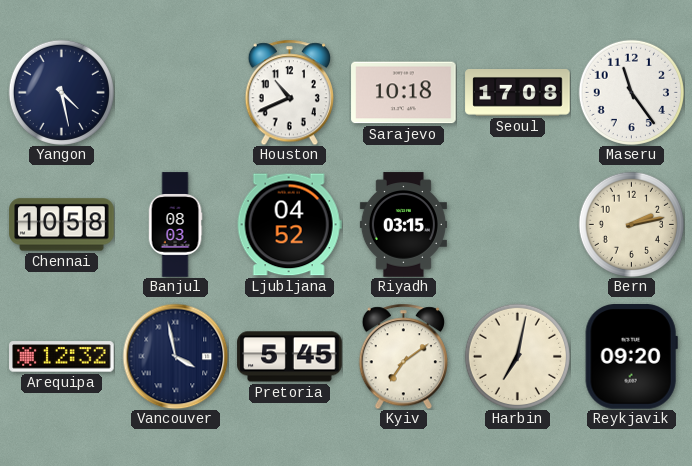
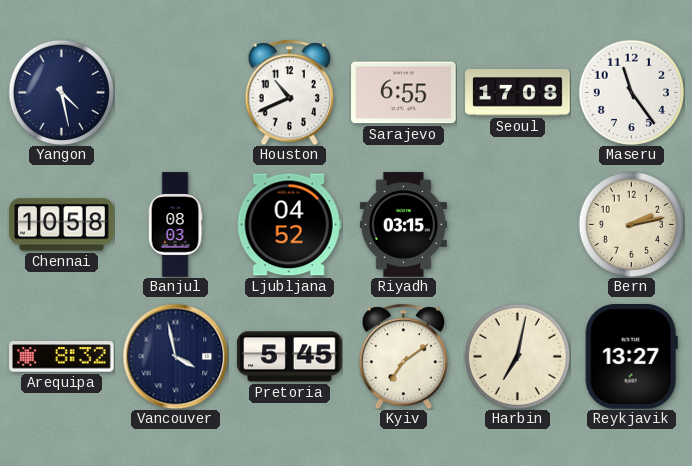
Sarajevo: 10:18 -> 6:55 (404, 93)
Arequipa: 12:32 -> 8:32 (62, 357)
Reykjavik: 09:20 -> 13:27 (631, 357)
